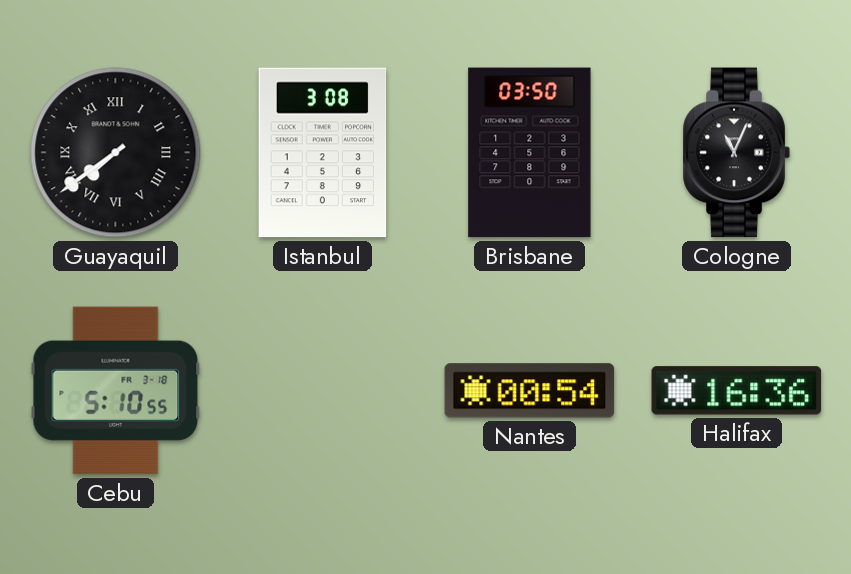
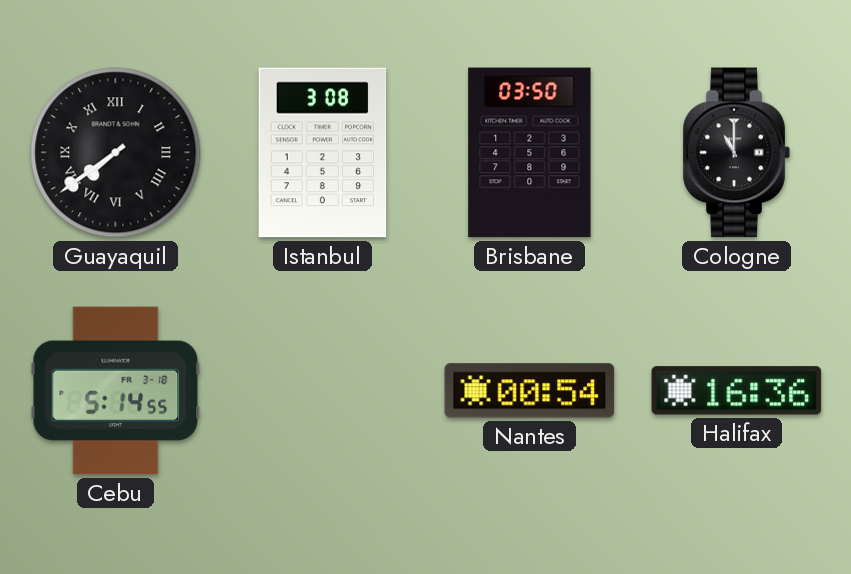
Cologne: 11:04 -> 11:00 (736, 153)
Cebu: 5:10 -> 5:14 (116, 391)
